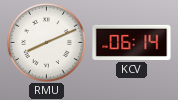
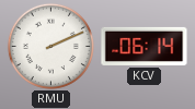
RMU: 8:11 -> 2:11 (50, 46)
